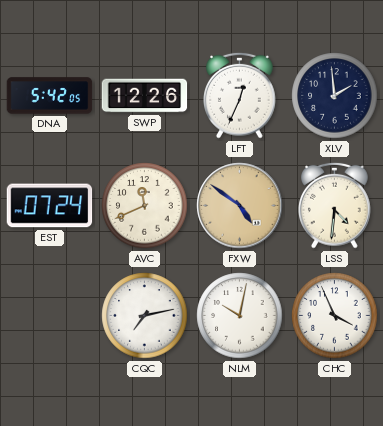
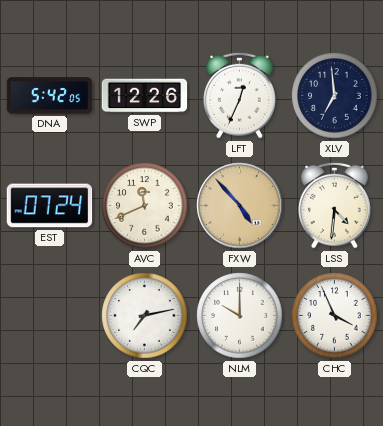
XLV: 1:59 -> 6:59 (335, 96)
FXW: 4:51 -> 4:53 (240, 206)
NLM: 10:02 -> 10:00 (240, 316)
